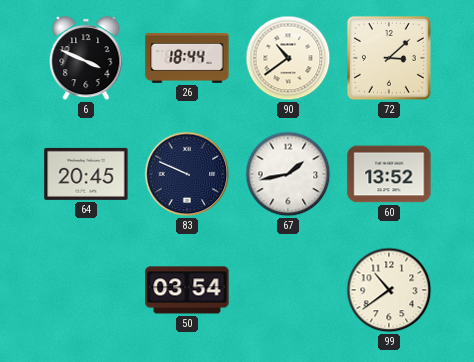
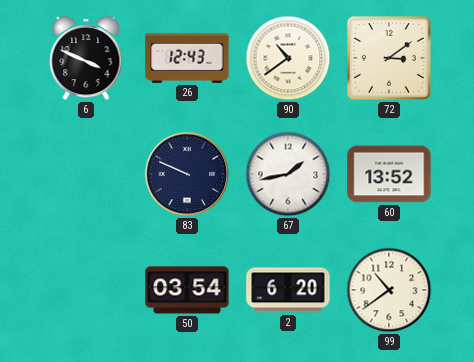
26: 18:44 -> 12:43 (187, 58)
72: 3:08 -> 3:09 (389, 58)
64: 20:45 -> none (86, 174)
2: none -> 6:20 (288, 290)
